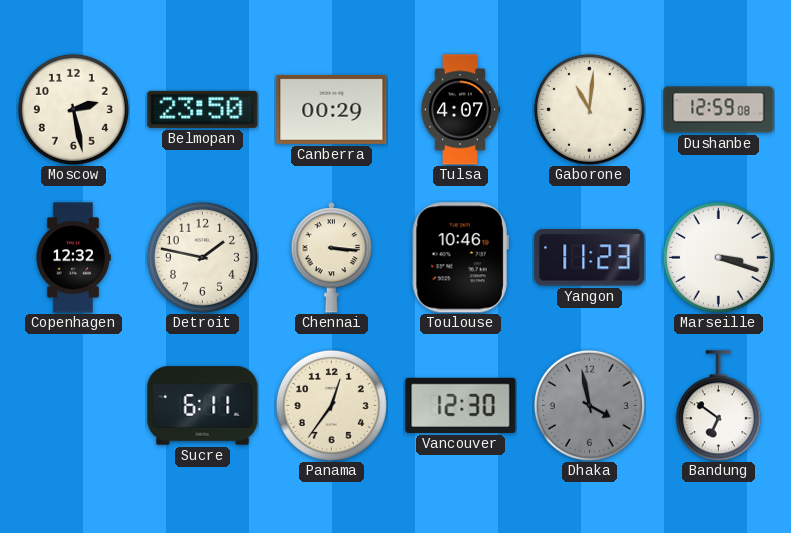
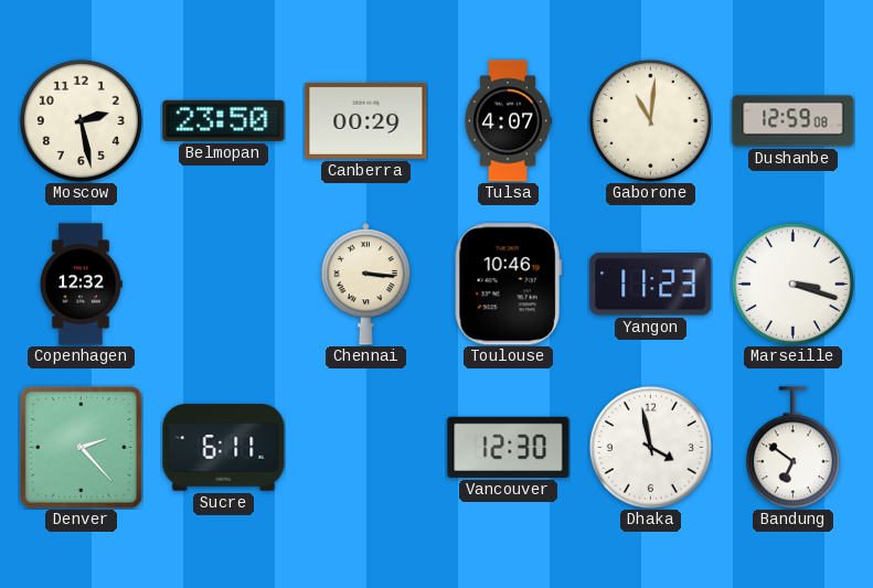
Detroit: 1:47 -> none (202, 257)
Denver: none -> 2:23 (81, 447)
Panama: 12:36 -> none (331, 405)
Dhaka dial: grey -> white (650, 447)
